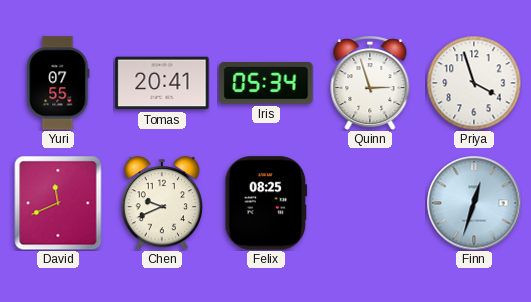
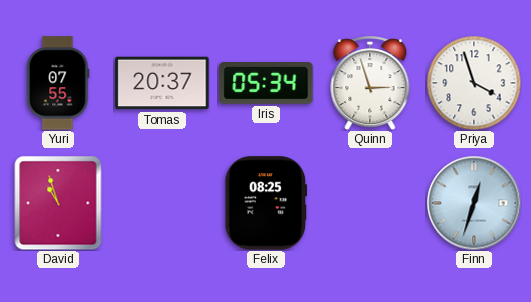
Tomas: 20:41 -> 20:37 (162, 83)
David: 11:41 -> 10:57 (58, 203)
Chen: 9:41 -> none (162, 203)
